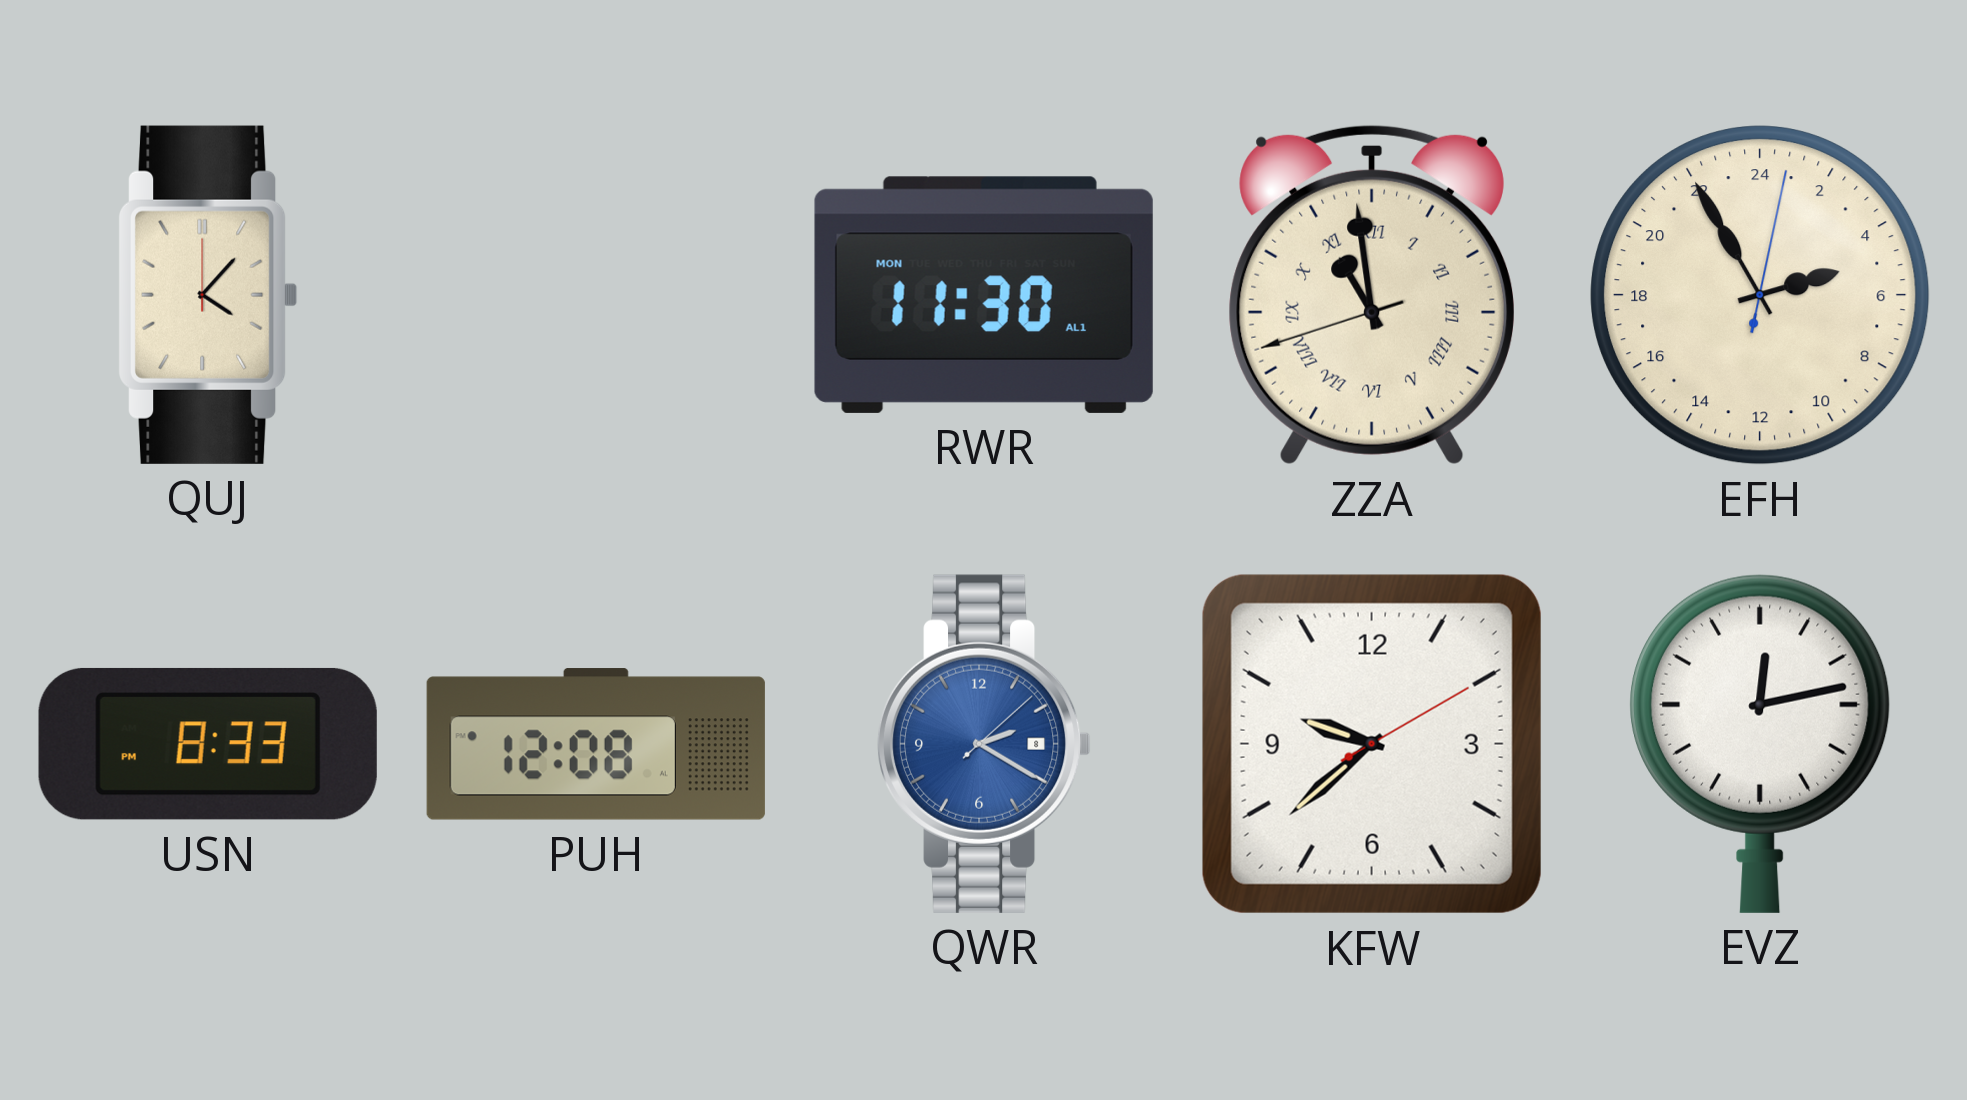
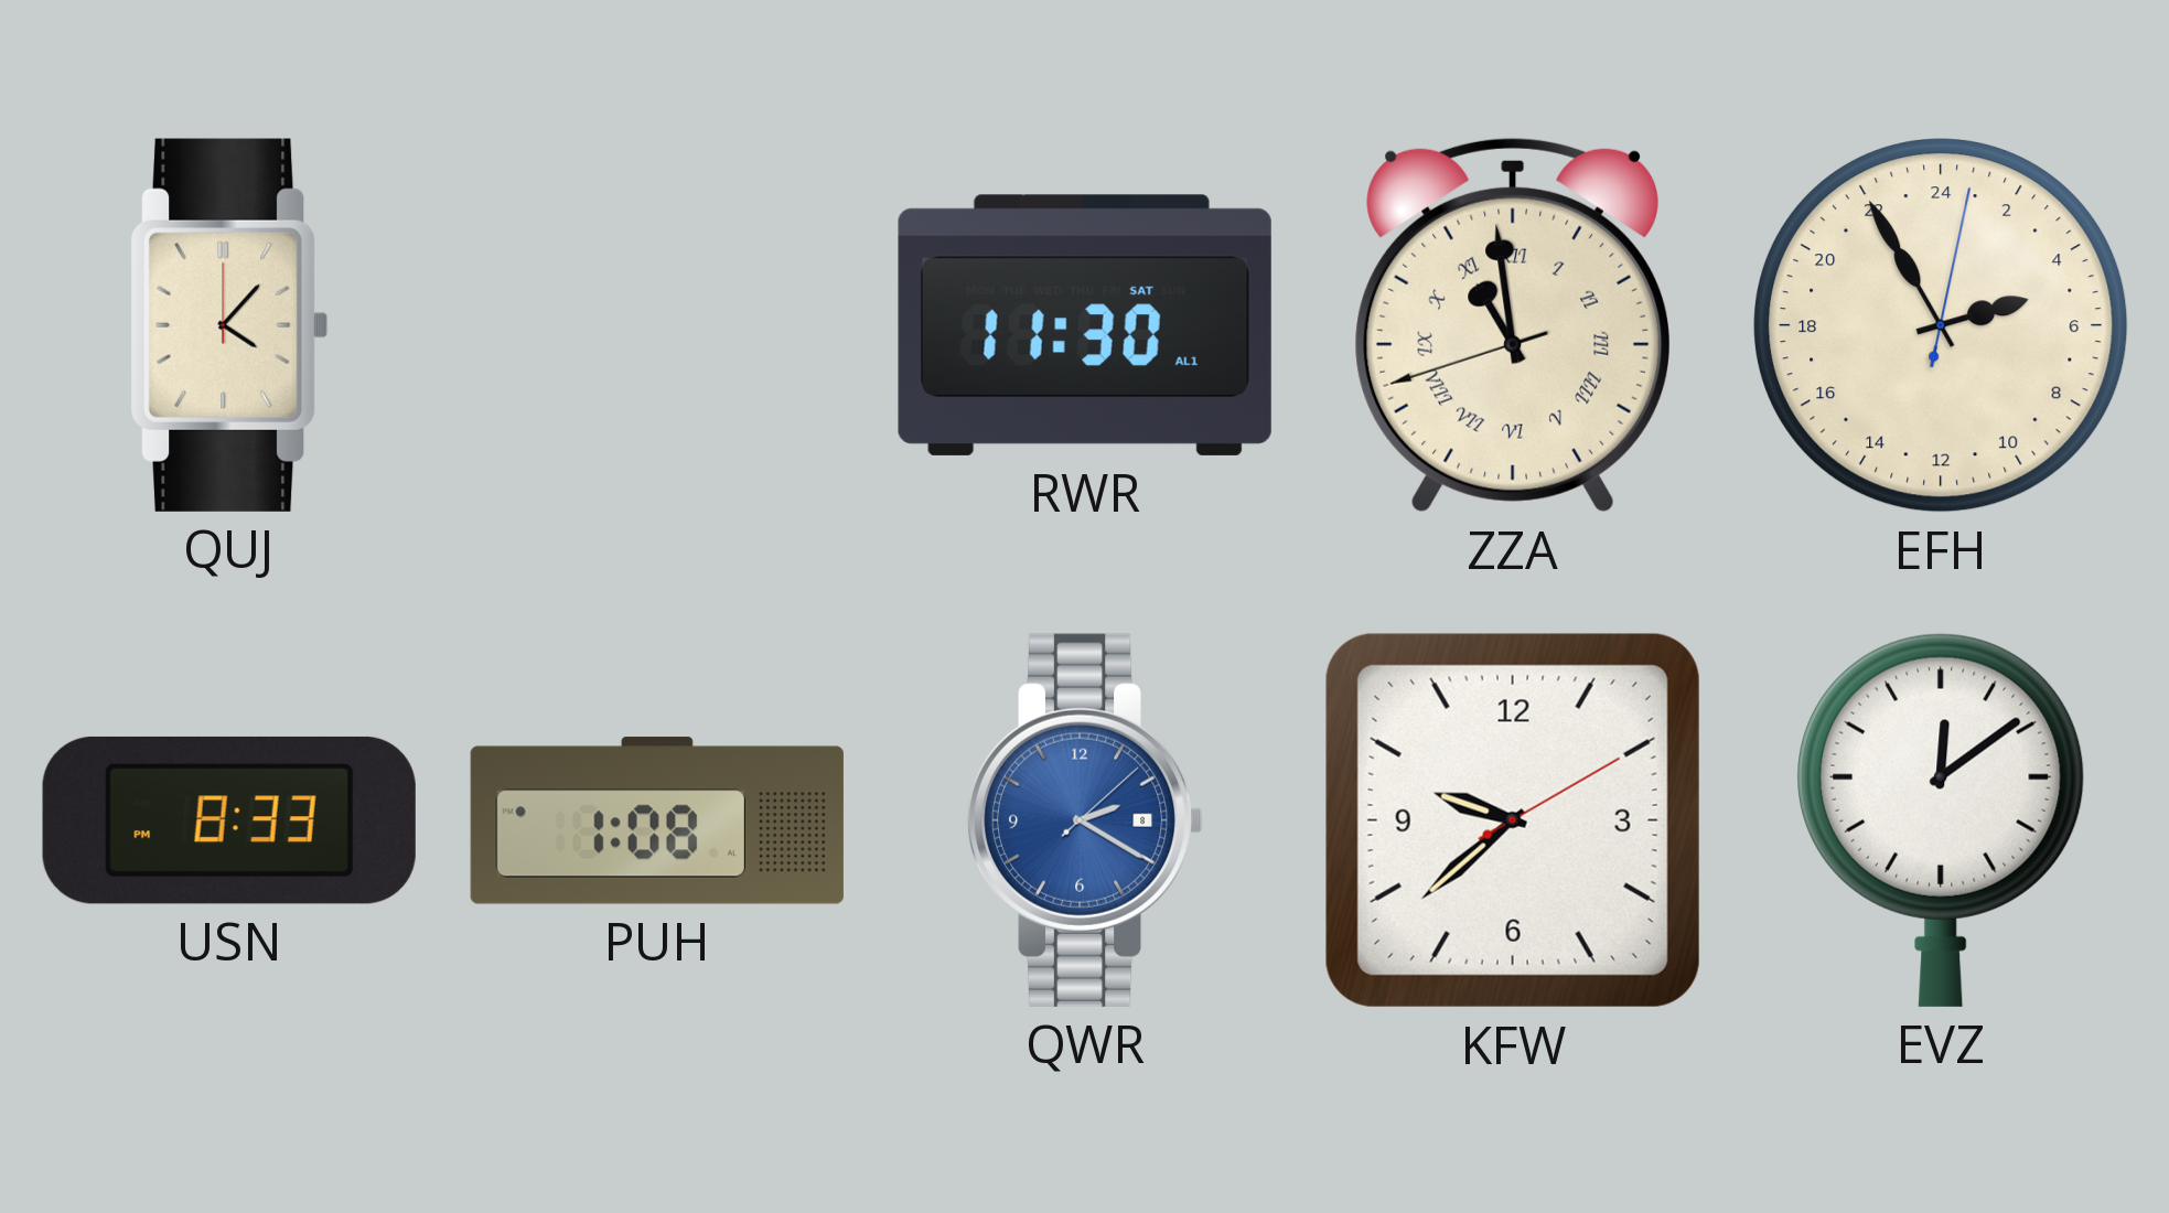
RWR date: MON -> SAT (1085, 325)
PUH: 12:08 -> 1:08 (657, 820)
EVZ: 12:13 -> 12:09 (1941, 820)
